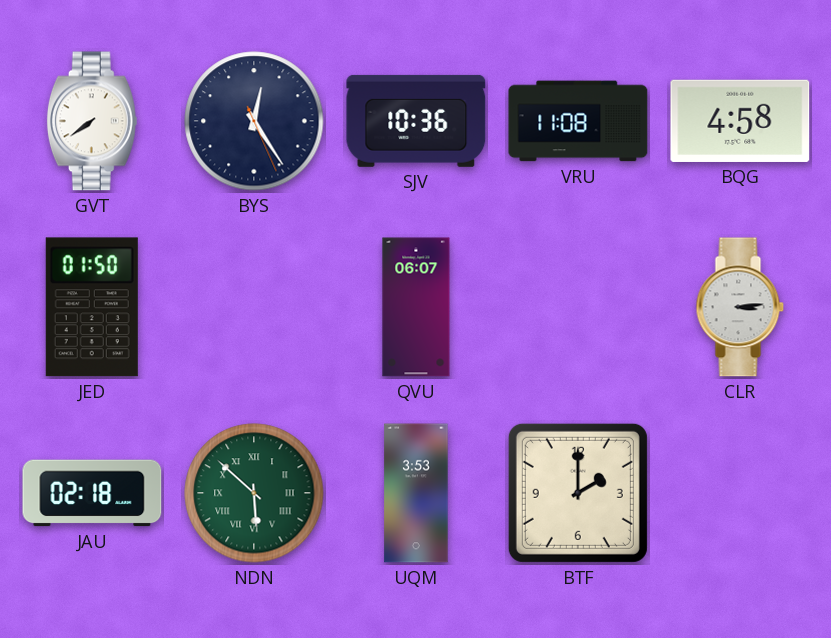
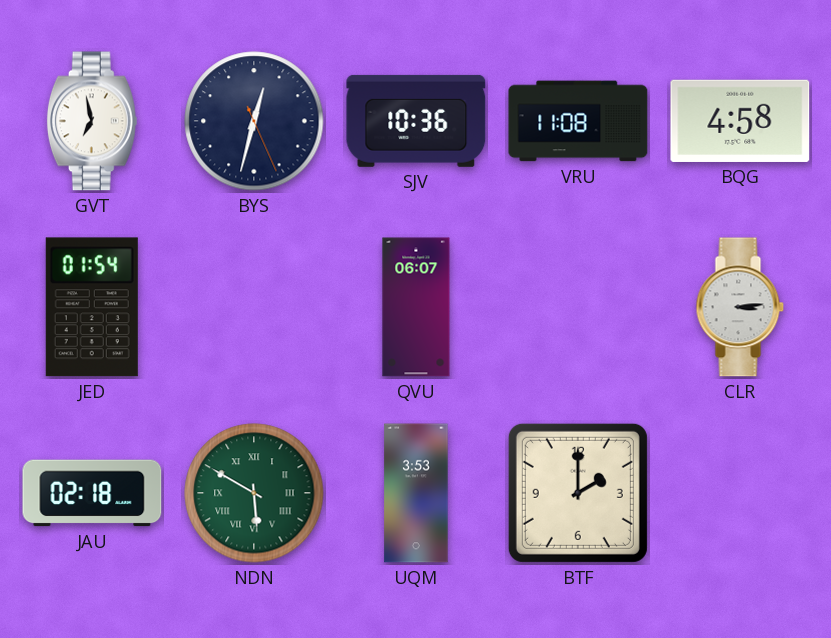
GVT: 7:39 -> 6:58 (92, 121)
BYS: 12:24 -> 12:32 (254, 121)
JED: 01:50 -> 01:54 (92, 307)
NDN: 5:52 -> 5:50 (254, 493)
